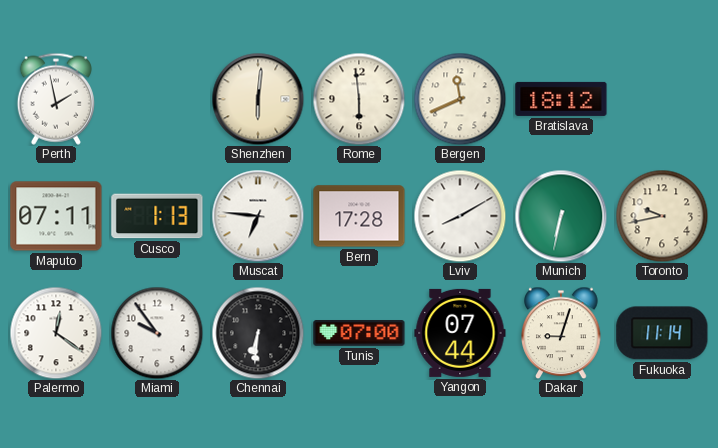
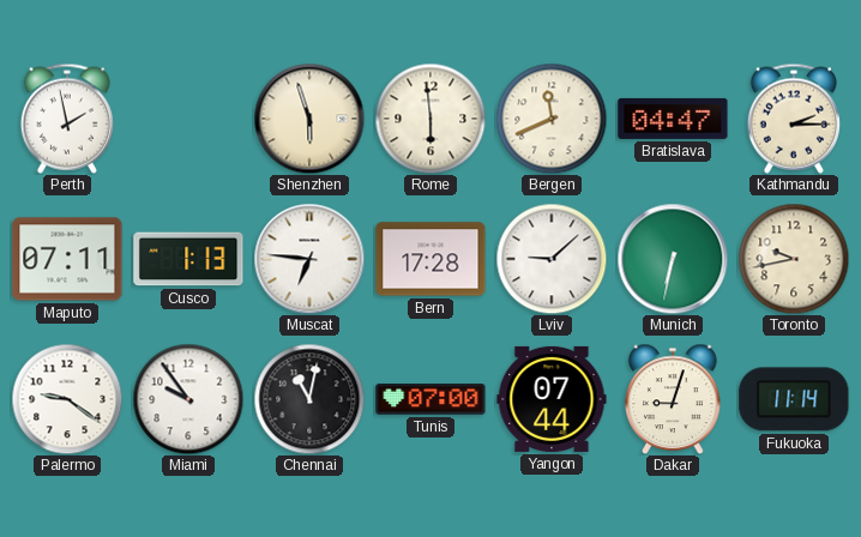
Shenzhen: 6:01 -> 5:57 (309, 119)
Bratislava: 18:12 -> 04:47 (673, 119)
Kathmandu: none -> 2:15 (794, 119)
Lviv: 8:10 -> 9:08 (552, 259)
Palermo: 12:21 -> 9:21 (67, 399)
Chennai: 6:31 -> 11:02 (309, 399)
